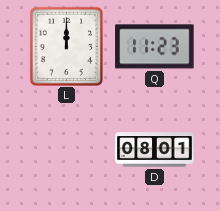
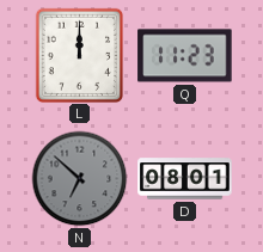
N: none -> 6:52 (80, 179)
